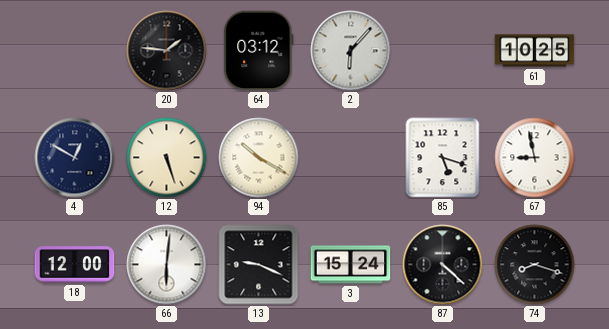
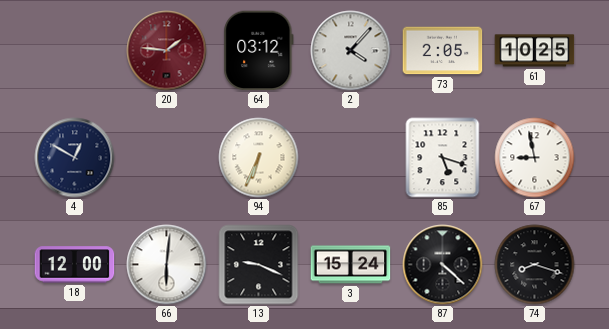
20 dial: black -> burgundy (167, 51)
2: 6:07 -> 4:07 (351, 51)
73: none -> 2:05 (443, 51)
12: 5:27 -> none (167, 158)
94: 10:20 -> 6:34 (259, 158)
